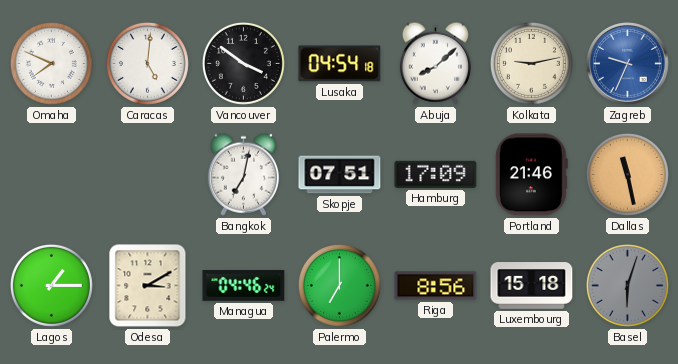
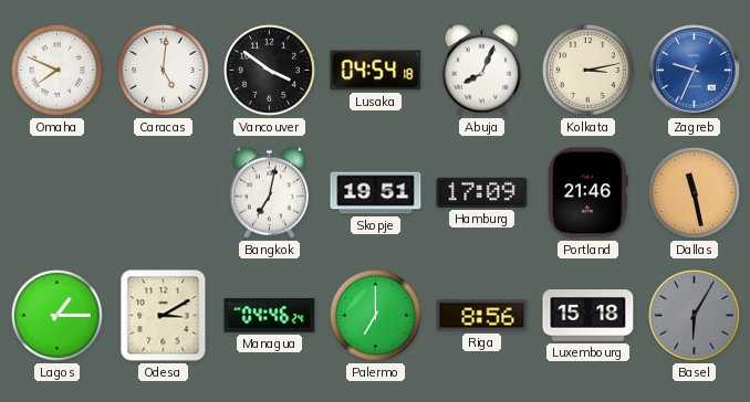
Abuja: 8:08 -> 8:04 (481, 70)
Kolkata: 9:13 -> 3:13 (587, 70)
Skopje: 07:51 -> 19:51 (376, 193)
Basel: 6:03 -> 6:05 (694, 315)
